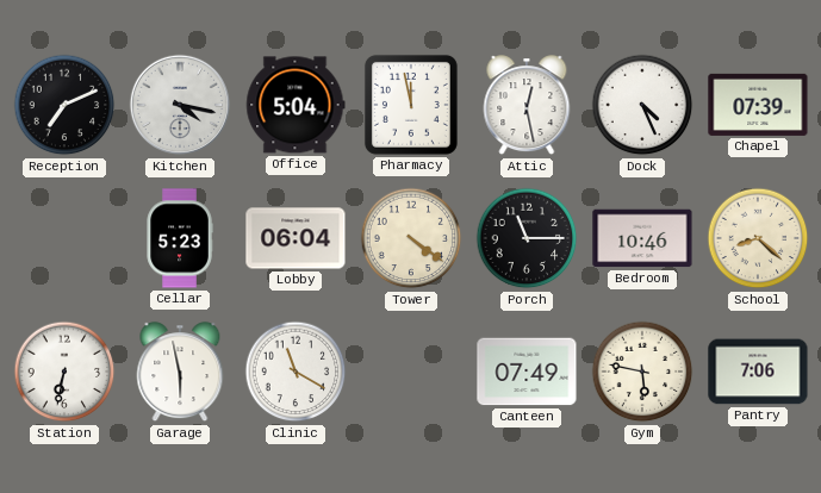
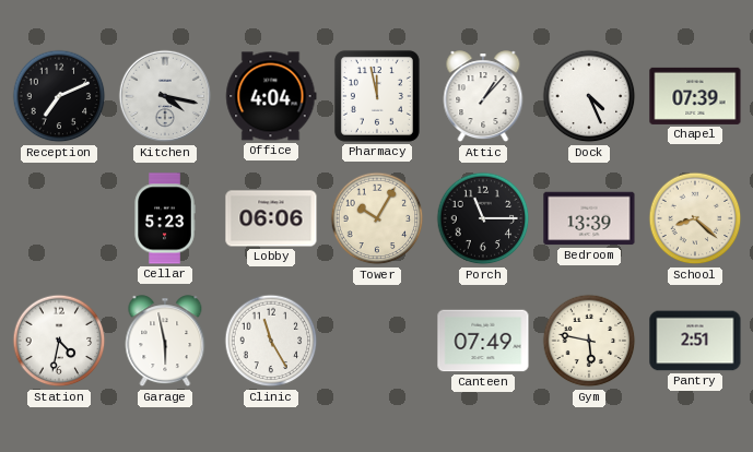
Office: 5:04 -> 4:04 (271, 96)
Attic: 12:28 -> 1:07 (483, 97)
Lobby: 06:04 -> 06:06 (271, 218)
Tower: 4:21 -> 10:05 (377, 218)
Bedroom: 10:46 -> 13:39 (589, 218)
Station: 6:32 -> 4:32 (59, 341)
Clinic: 11:20 -> 11:25 (271, 341)
Pantry: 7:06 -> 2:51 (695, 341)
